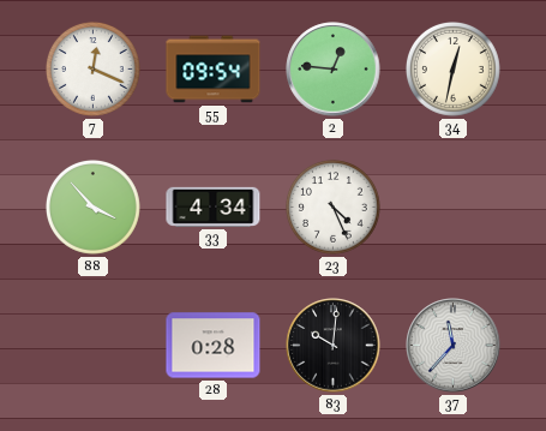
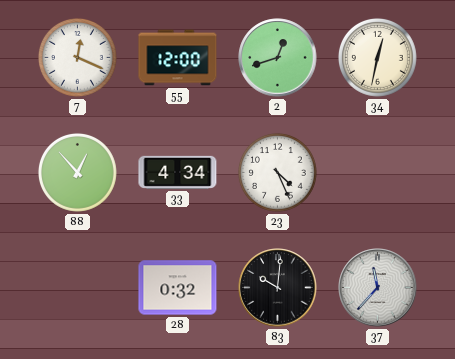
55: 09:54 -> 12:00 (178, 58)
2: 12:46 -> 12:42 (278, 58)
88: 3:53 -> 12:53 (77, 172)
28: 0:28 -> 0:32 (178, 288)
